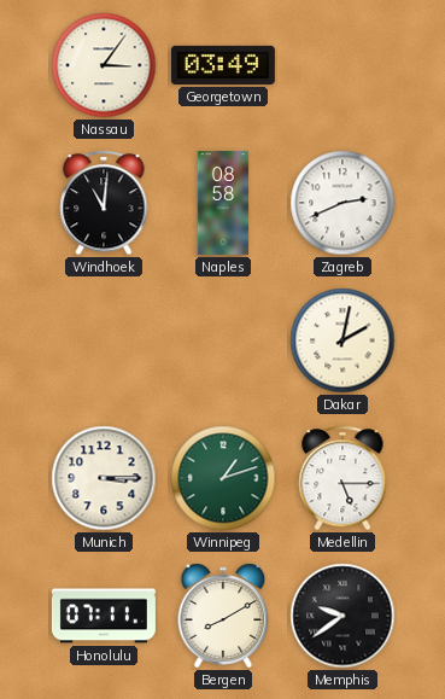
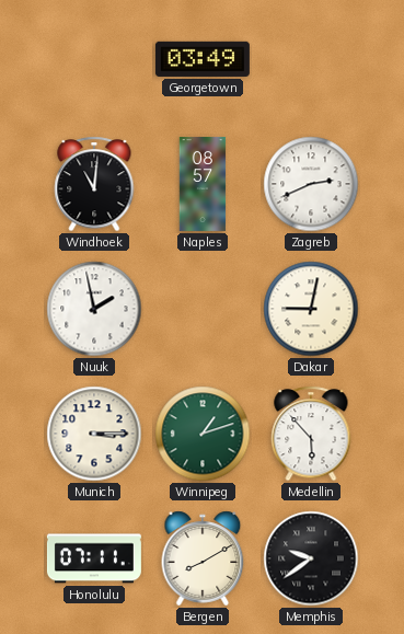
Nassau: 3:06 -> none (104, 65)
Naples: 08:58 -> 08:57 (203, 184)
Nuuk: none -> 1:58 (94, 309)
Dakar: 2:02 -> 9:02 (311, 309)
Medellin: 5:15 -> 5:53 (311, 434)
